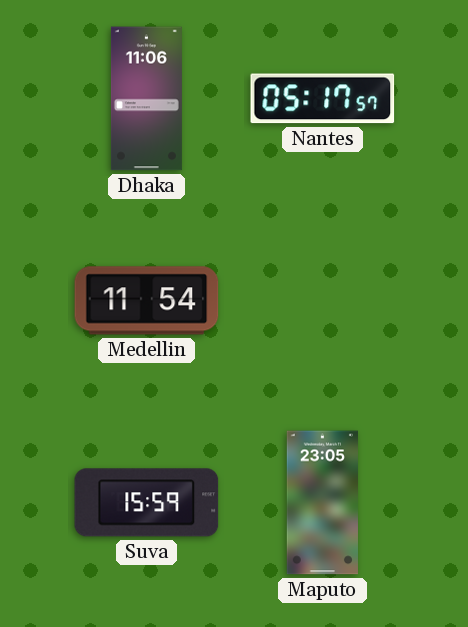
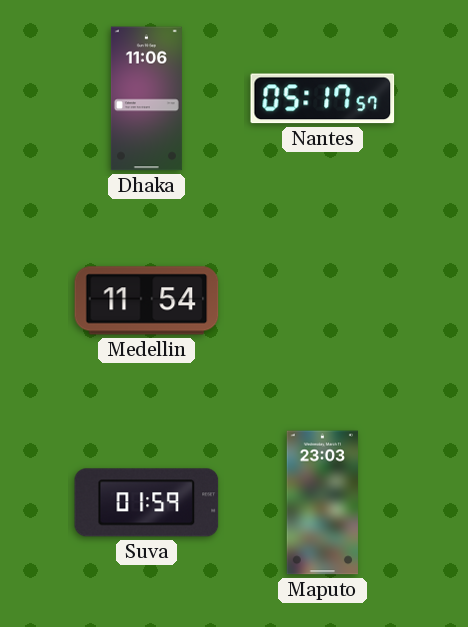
Suva: 15:59 -> 01:59 (147, 503)
Maputo: 23:05 -> 23:03 (322, 503)
